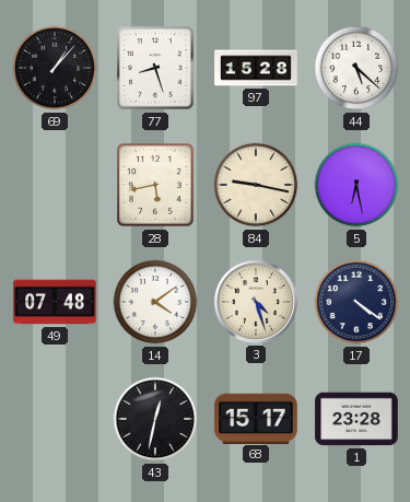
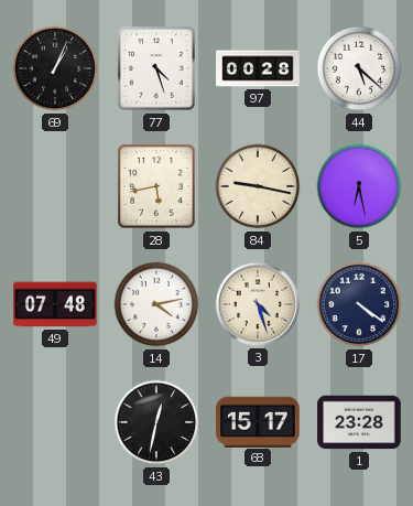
69: 1:07 -> 1:04 (55, 68)
77: 8:27 -> 4:27 (156, 68)
97: 15:28 -> 00:28 (258, 68)
14: 4:09 -> 4:13 (156, 304)
